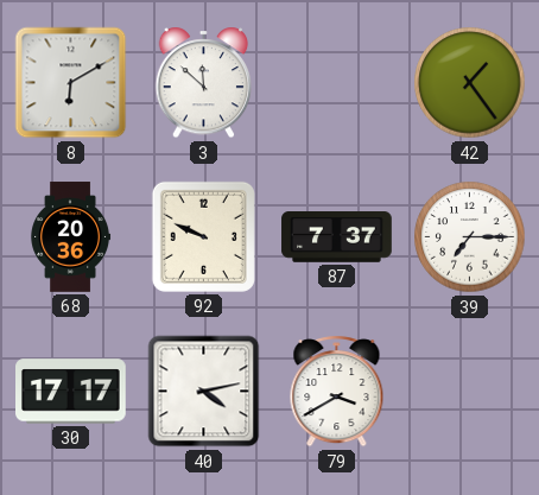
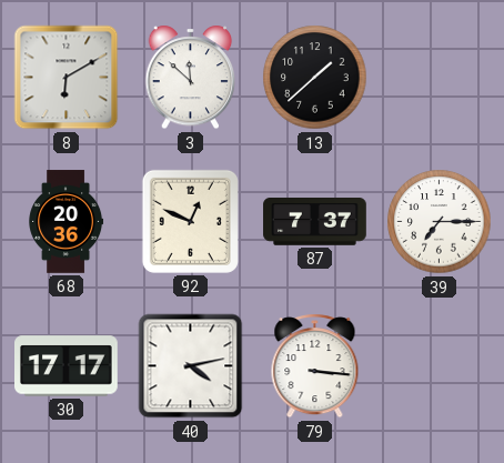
13: none -> 1:38 (315, 78)
42: 1:24 -> none (470, 83)
92: 9:49 -> 12:49 (190, 221)
79: 3:40 -> 3:16 (315, 366)
